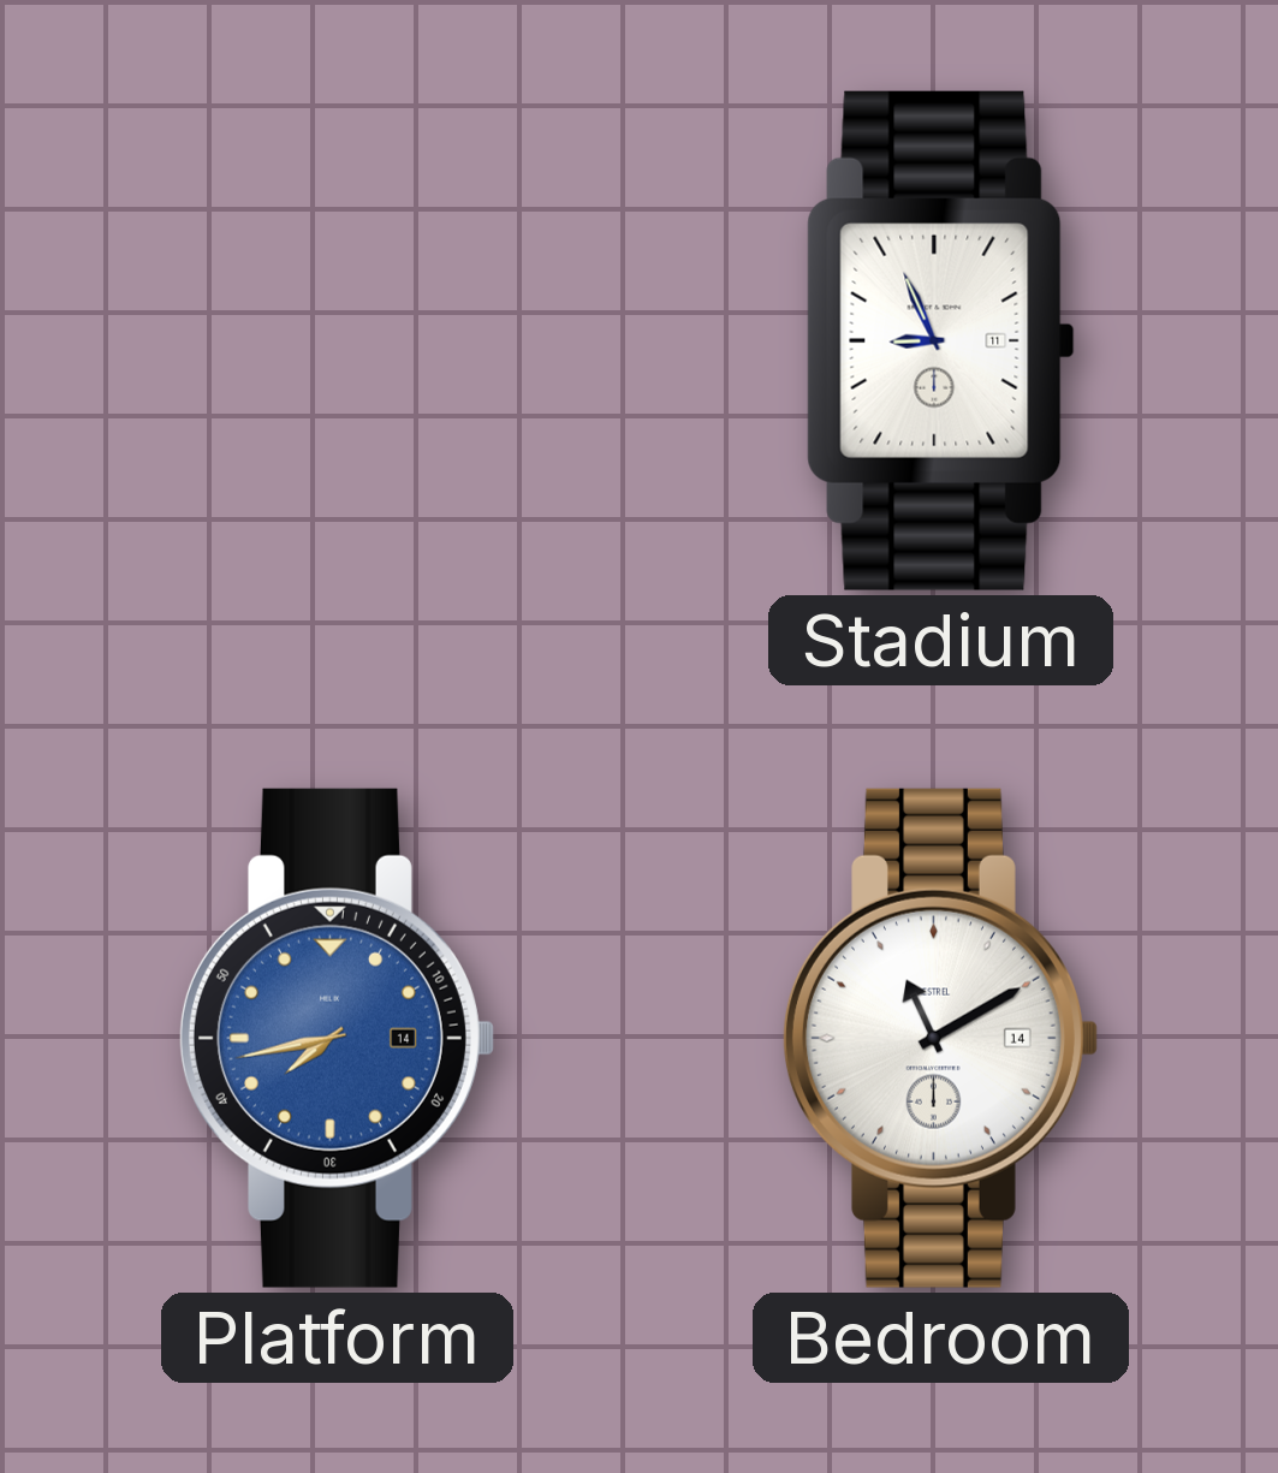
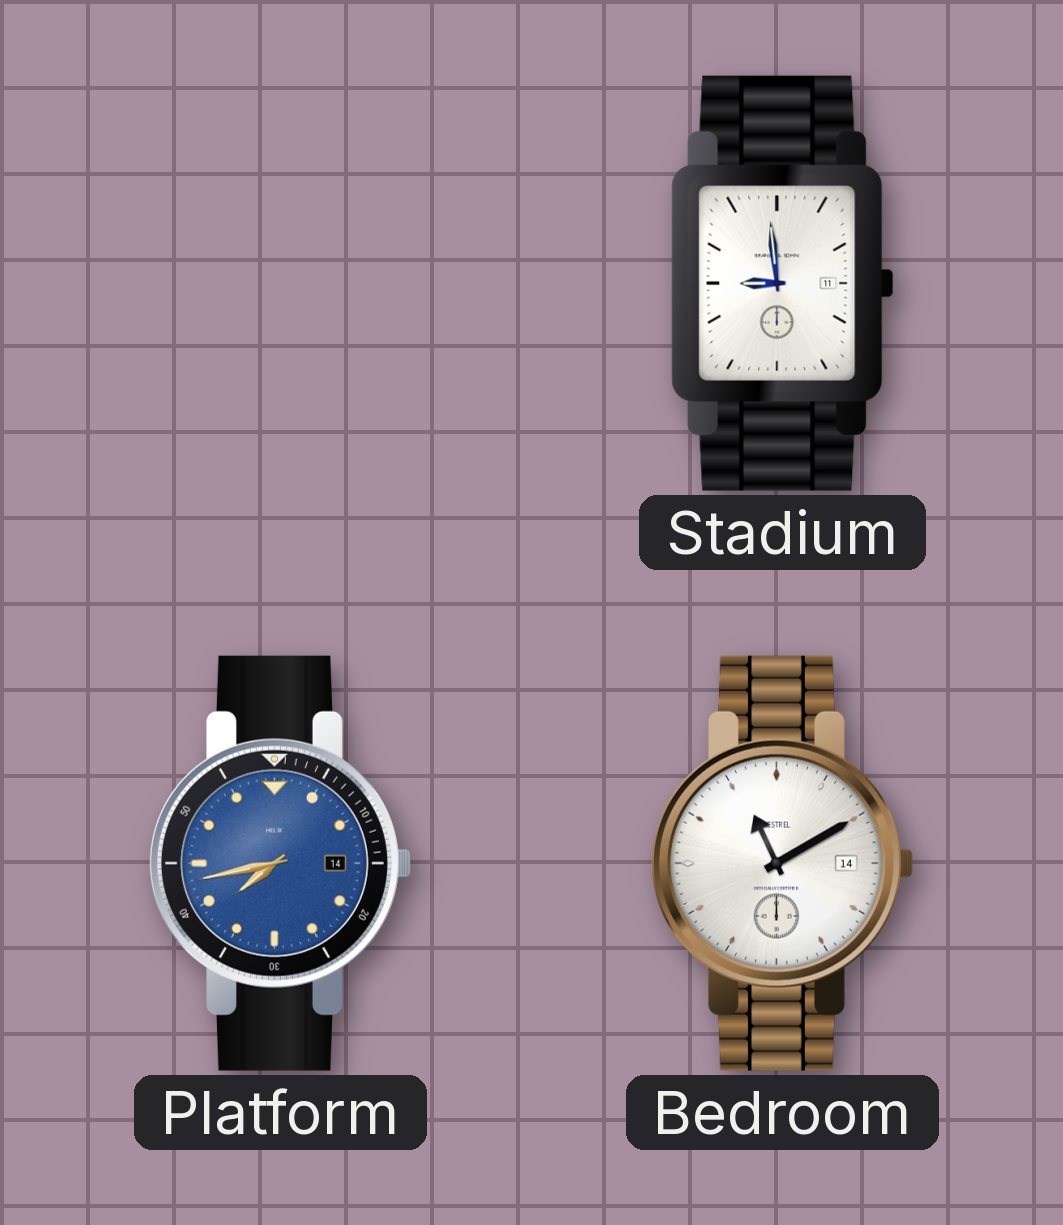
Stadium: 8:56 -> 8:59 (783, 283)
